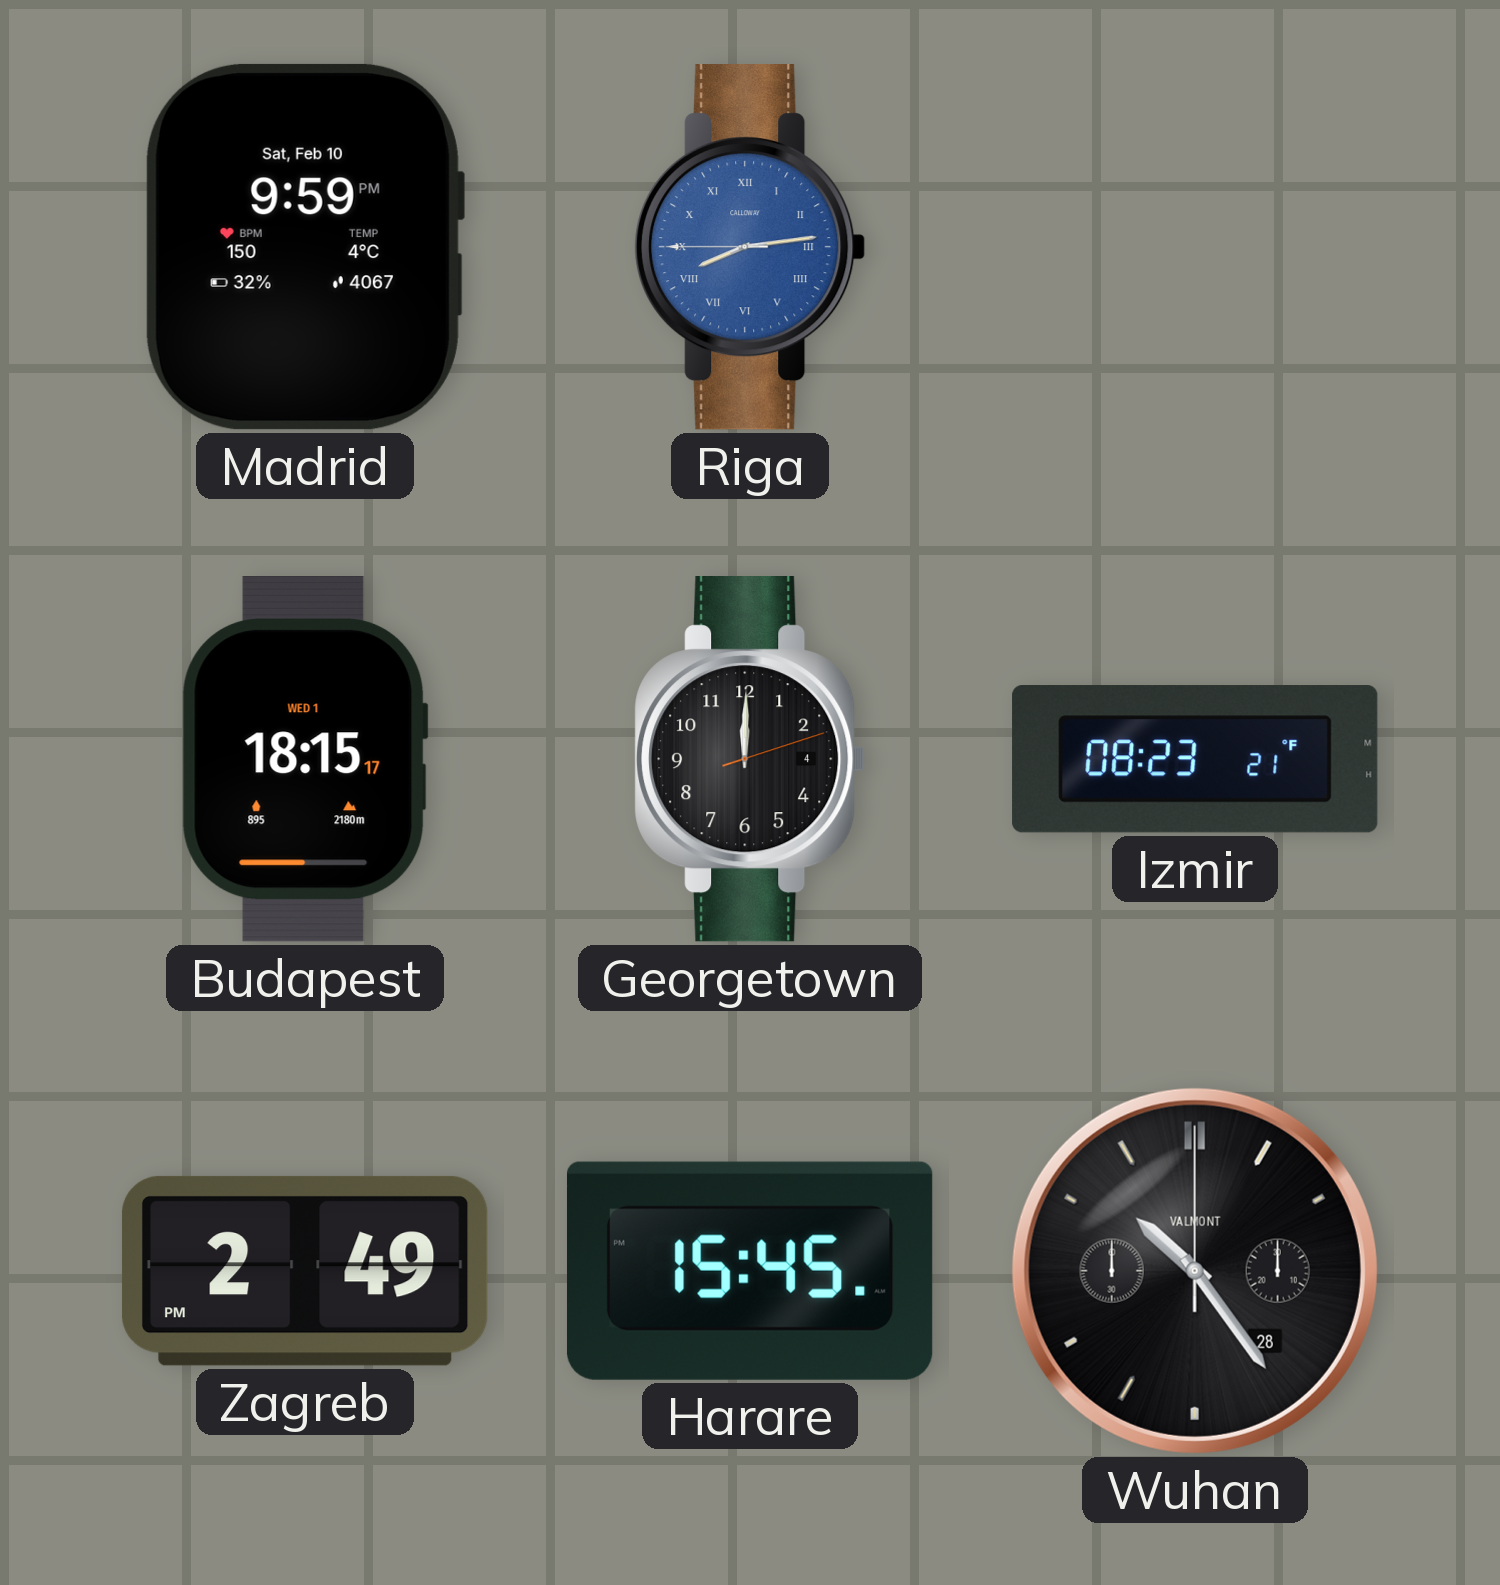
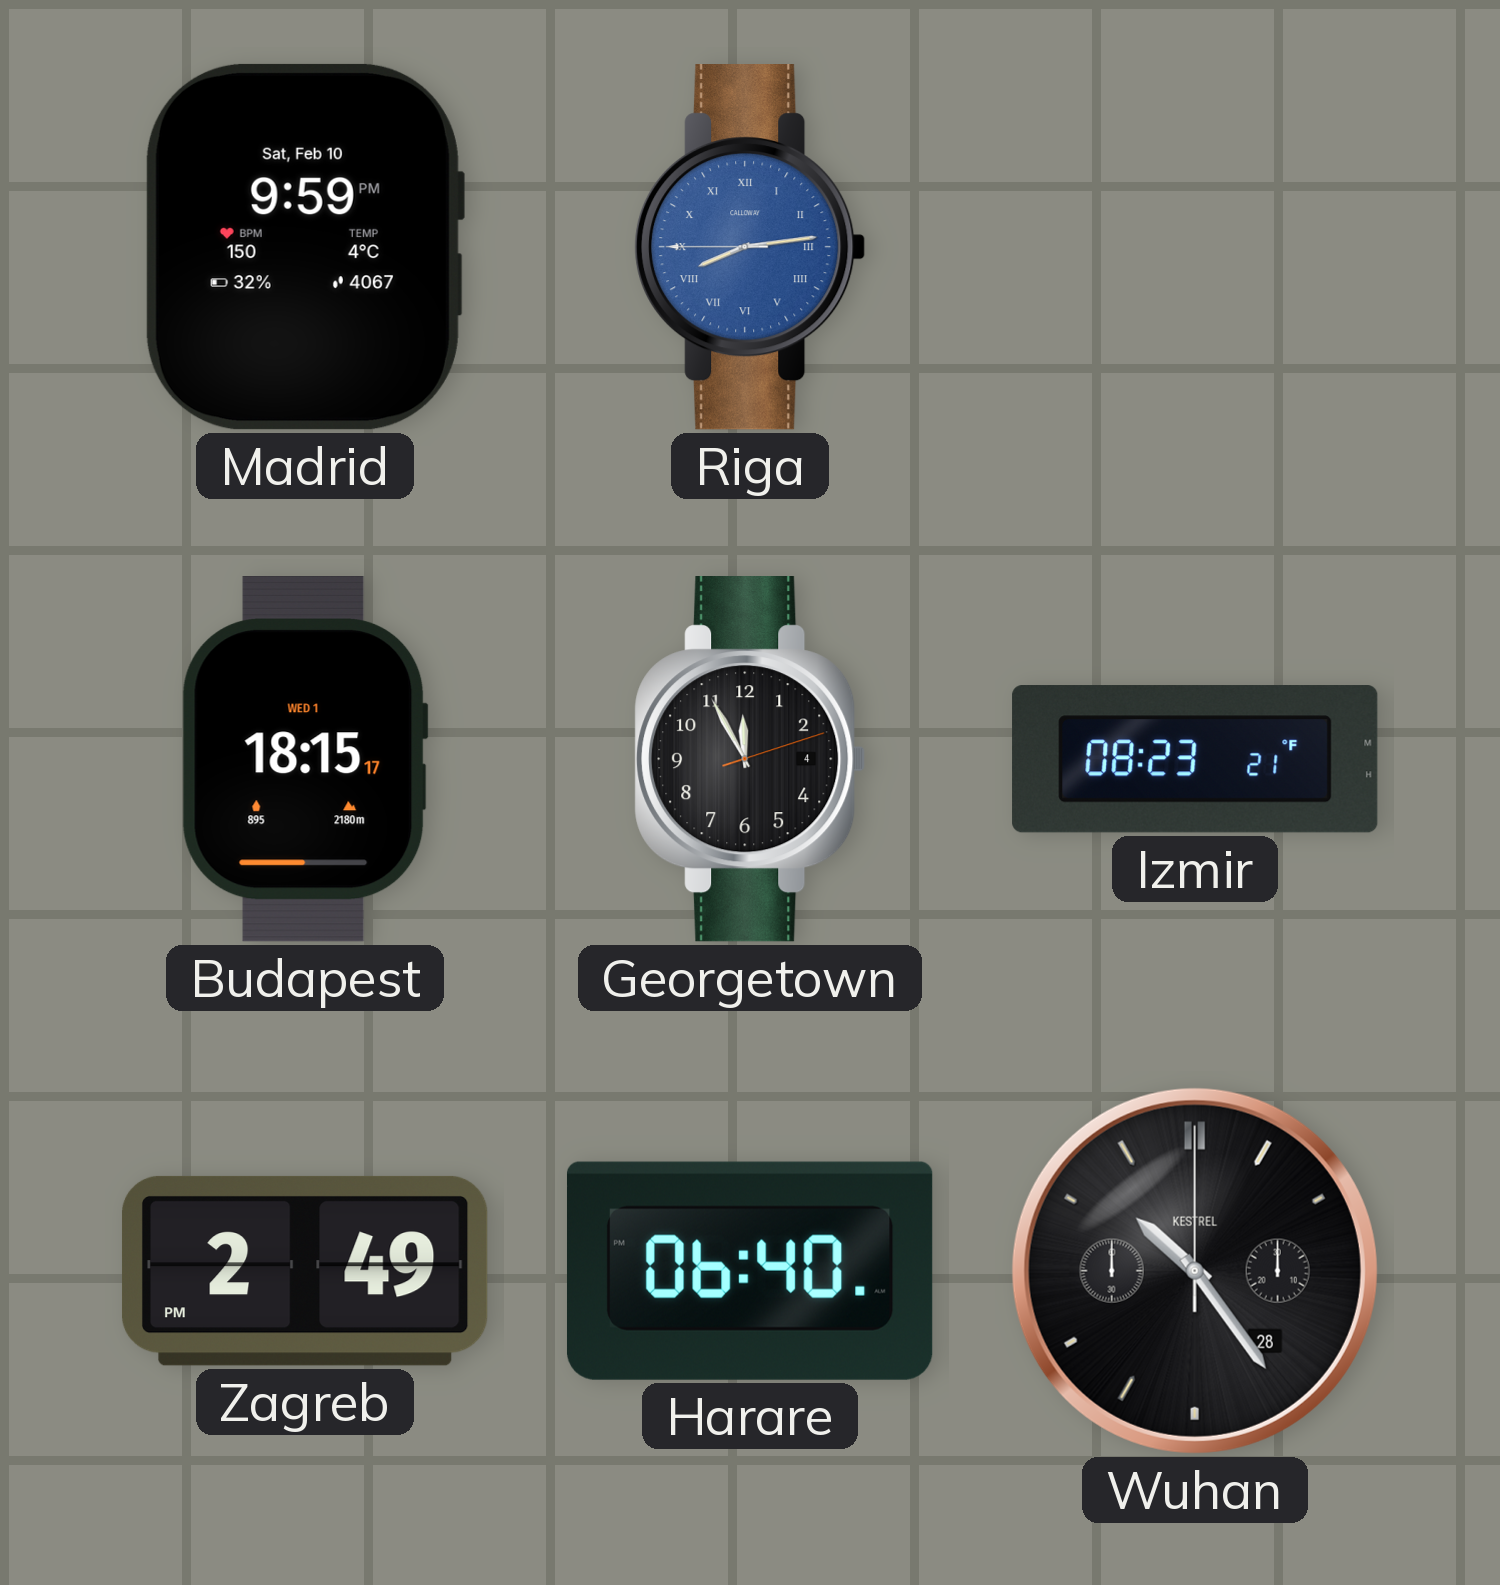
Georgetown: 12:00 -> 11:55 (750, 760)
Harare: 15:45 -> 06:40 (750, 1271)
Wuhan brand: VALMONT -> KESTREL (1195, 1271)
